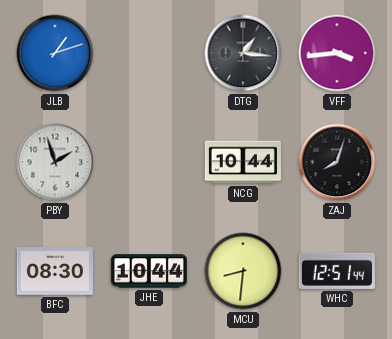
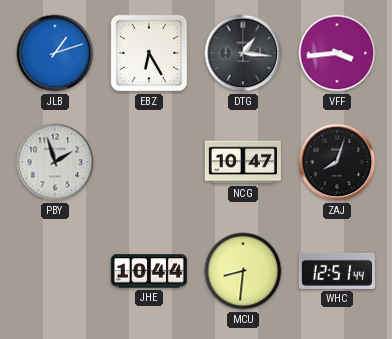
EBZ: none -> 6:25 (149, 53)
NCG: 10:44 -> 10:47 (243, 162)
BFC: 08:30 -> none (55, 272)
